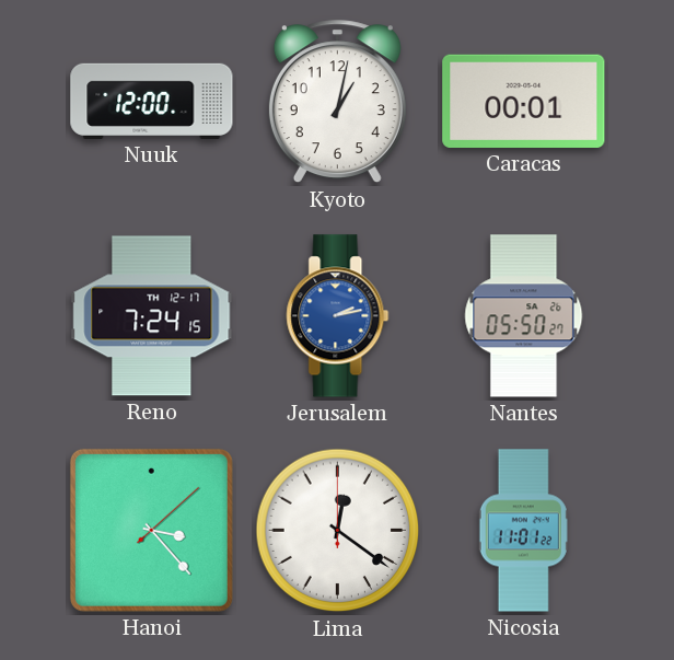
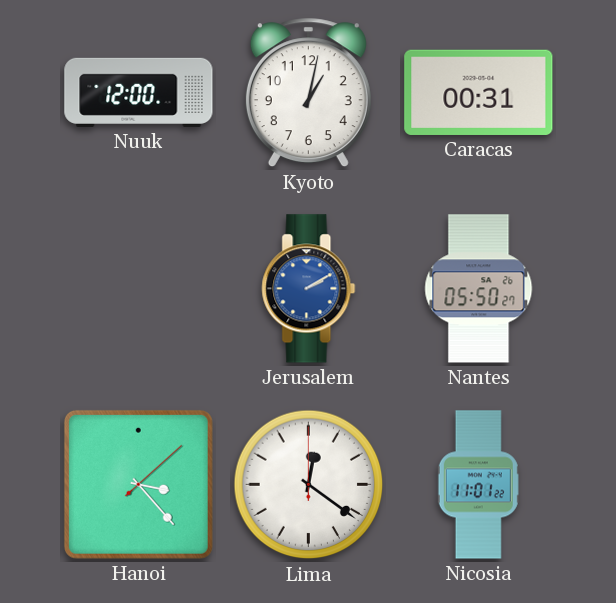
Caracas: 00:01 -> 00:31 (479, 92)
Reno: 7:24 -> none (152, 316)
Jerusalem: 2:13 -> 2:10 (309, 289)
